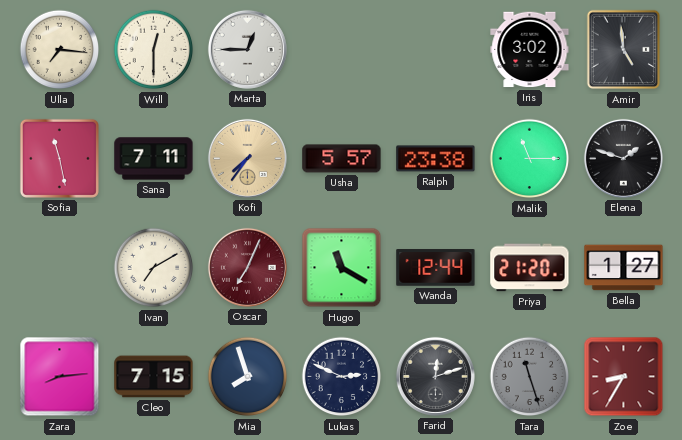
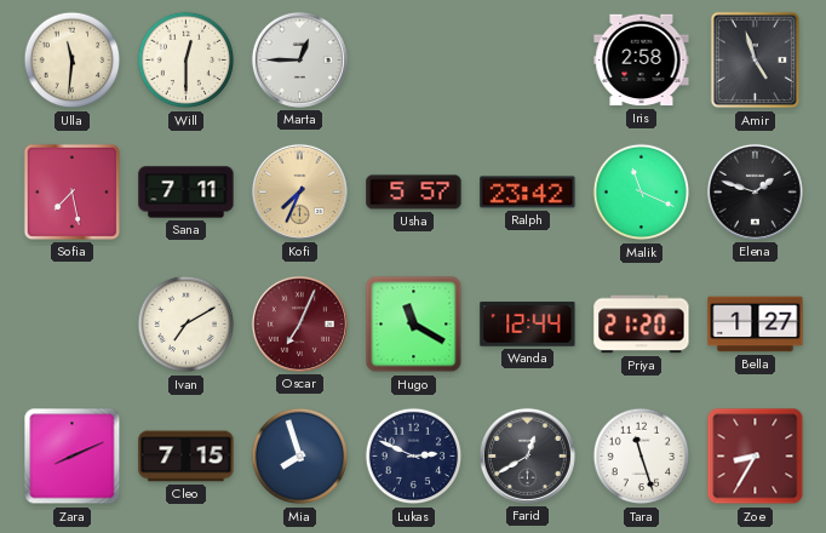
Ulla: 7:16 -> 11:31 (73, 61)
Iris: 3:02 -> 2:58 (642, 61)
Amir: 4:59 -> 4:57 (756, 61)
Sofia: 11:28 -> 7:28 (71, 191)
Kofi: 7:36 -> 7:34 (299, 191)
Ralph: 23:38 -> 23:42 (528, 193)
Malik: 11:15 -> 11:19 (642, 193)
Zara: 8:14 -> 8:11 (73, 457)
Farid: 12:12 -> 12:40 (527, 455)
Tara dial: grey -> white (642, 457)
